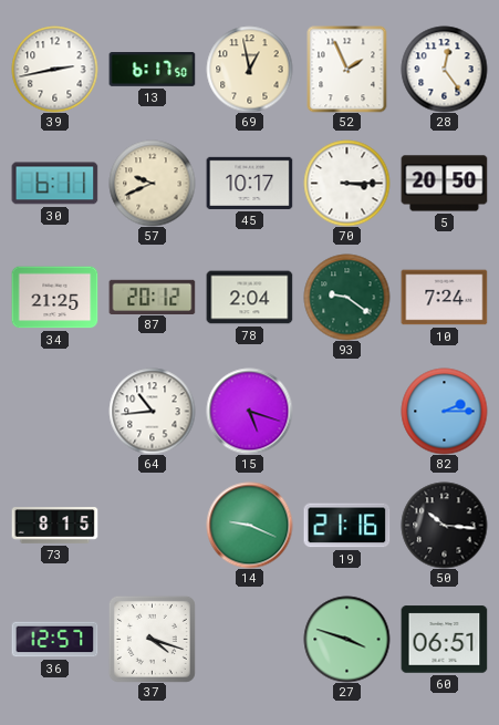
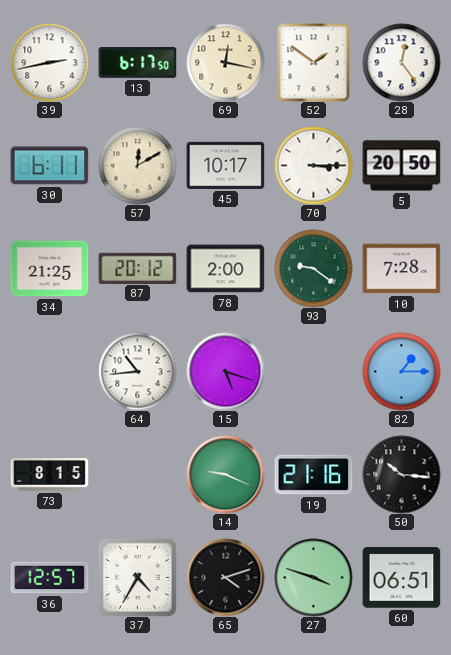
69: 12:58 -> 12:17 (225, 62)
52: 1:56 -> 1:51 (314, 62)
57: 9:41 -> 12:10 (137, 165)
78: 2:04 -> 2:00 (225, 269)
10: 7:24 -> 7:28 (401, 269)
82: 2:15 -> 1:15 (401, 371)
37: 4:18 -> 4:35 (137, 577)
65: none -> 4:12 (225, 577)
